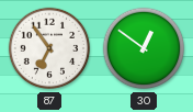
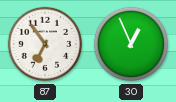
30: 12:51 -> 12:56 (131, 44)
